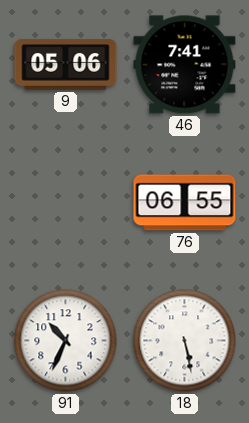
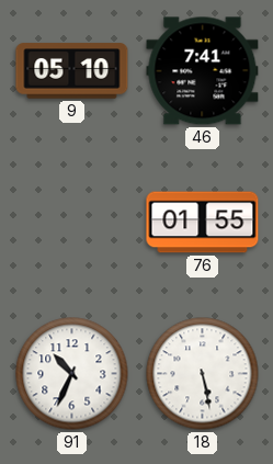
9: 05:06 -> 05:10 (72, 71)
76: 06:55 -> 01:55 (203, 223)
